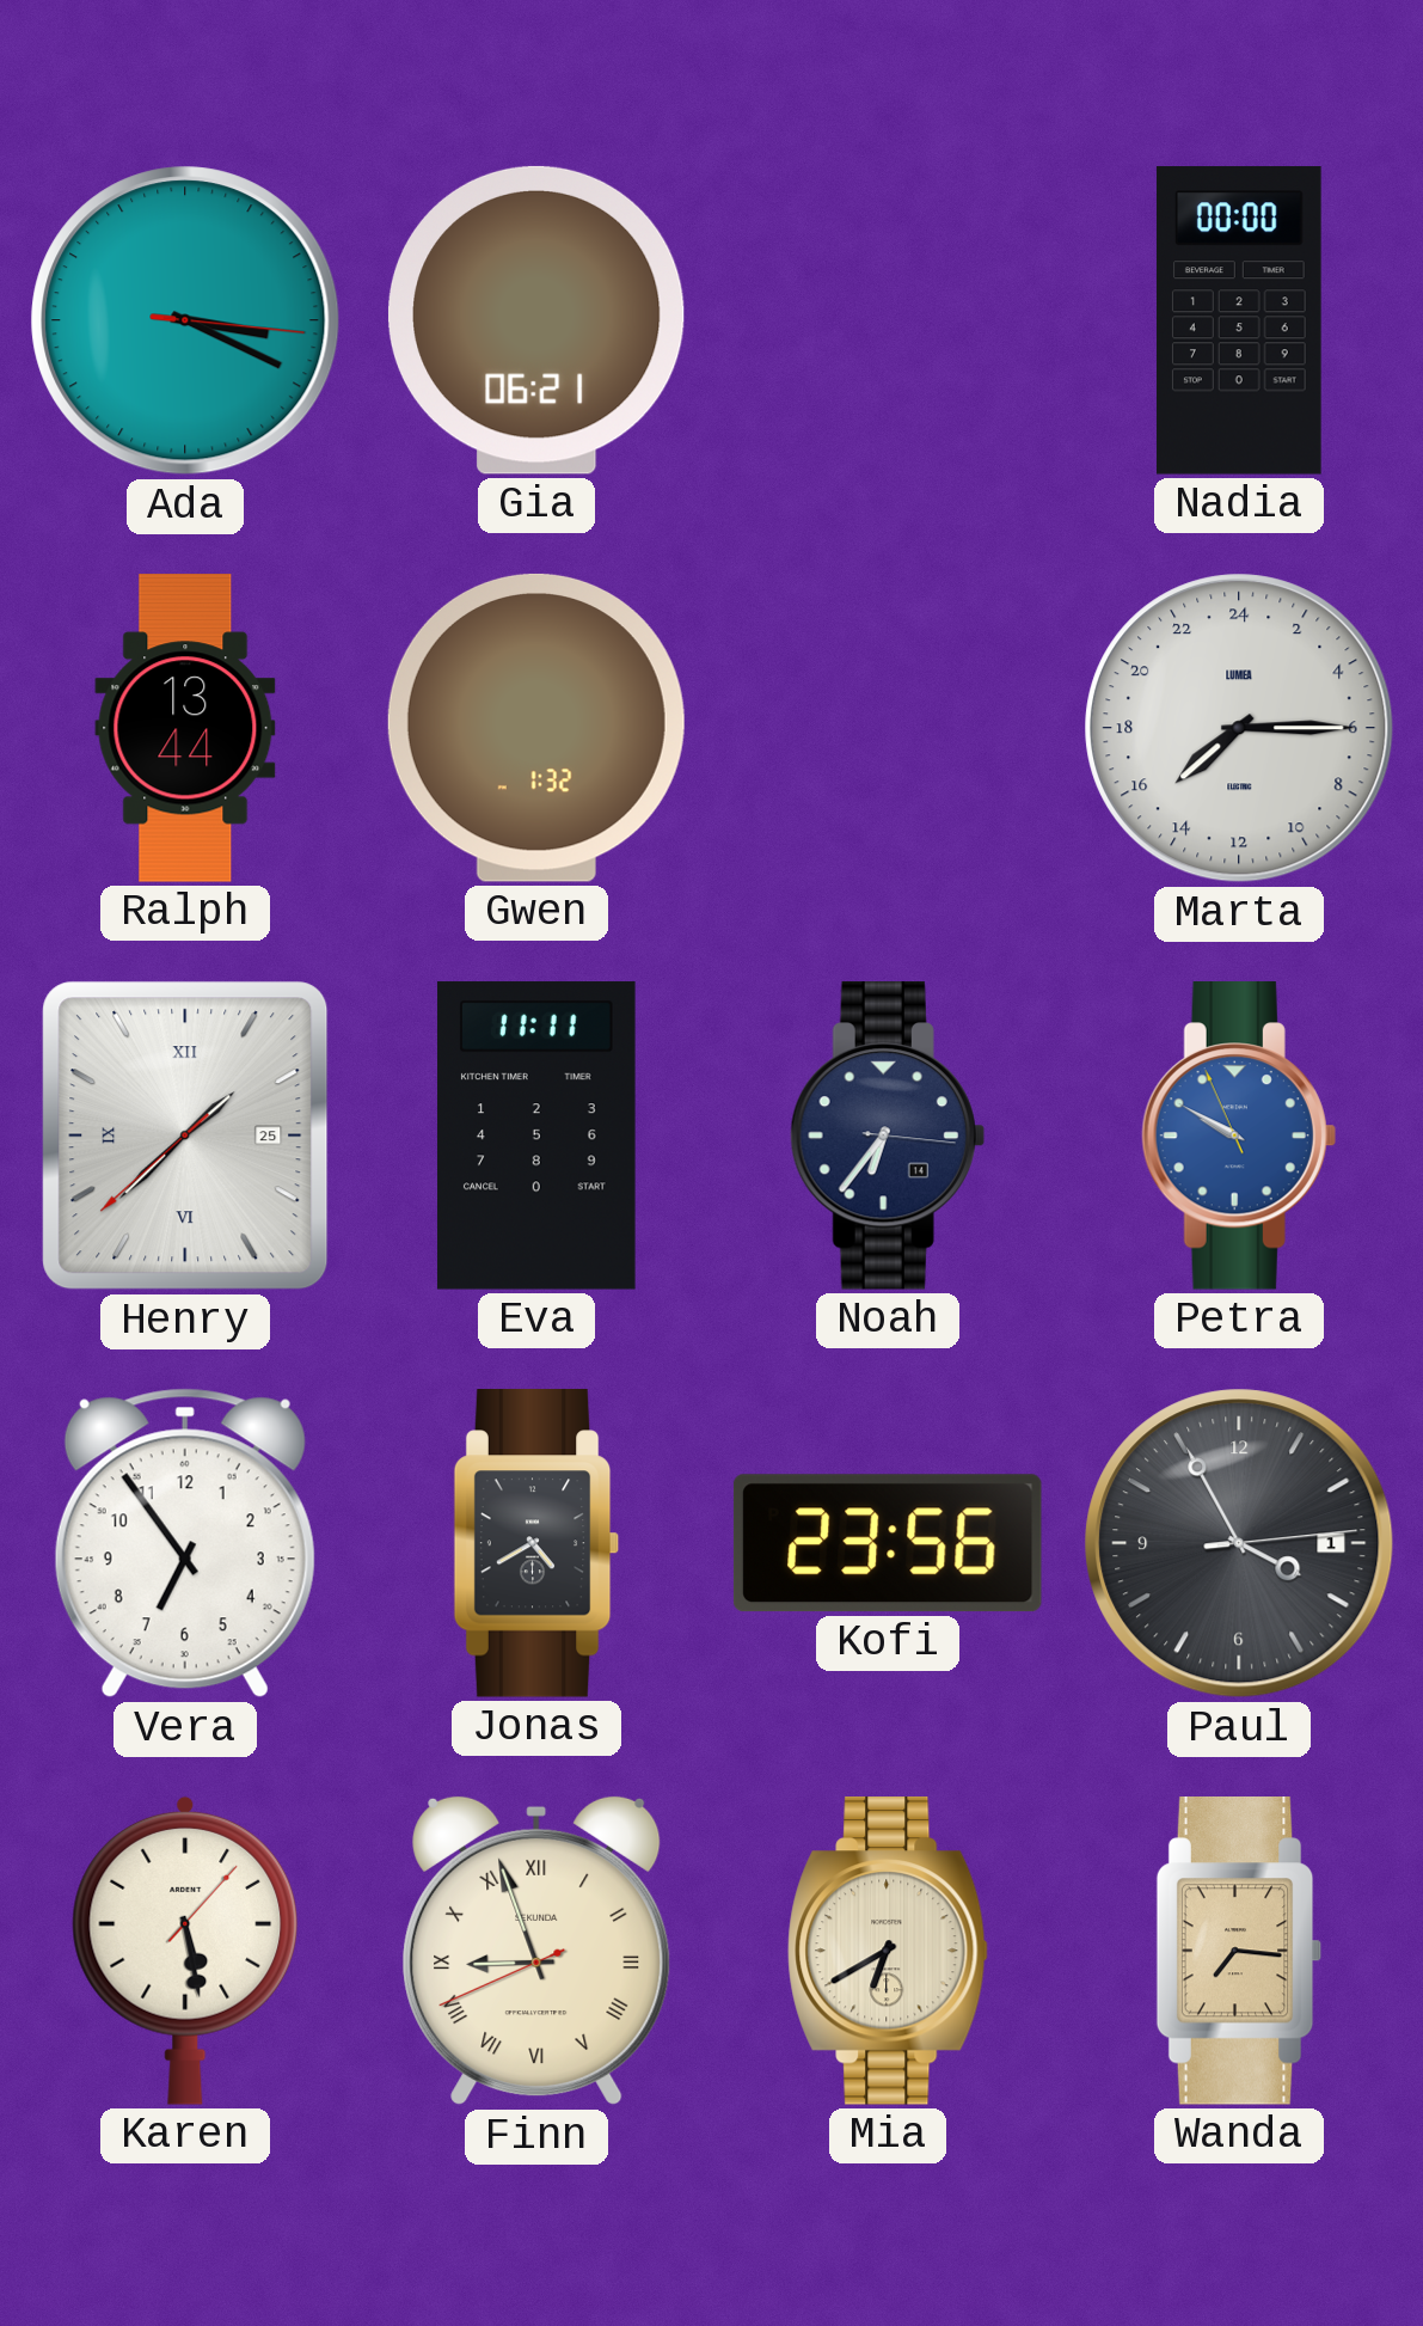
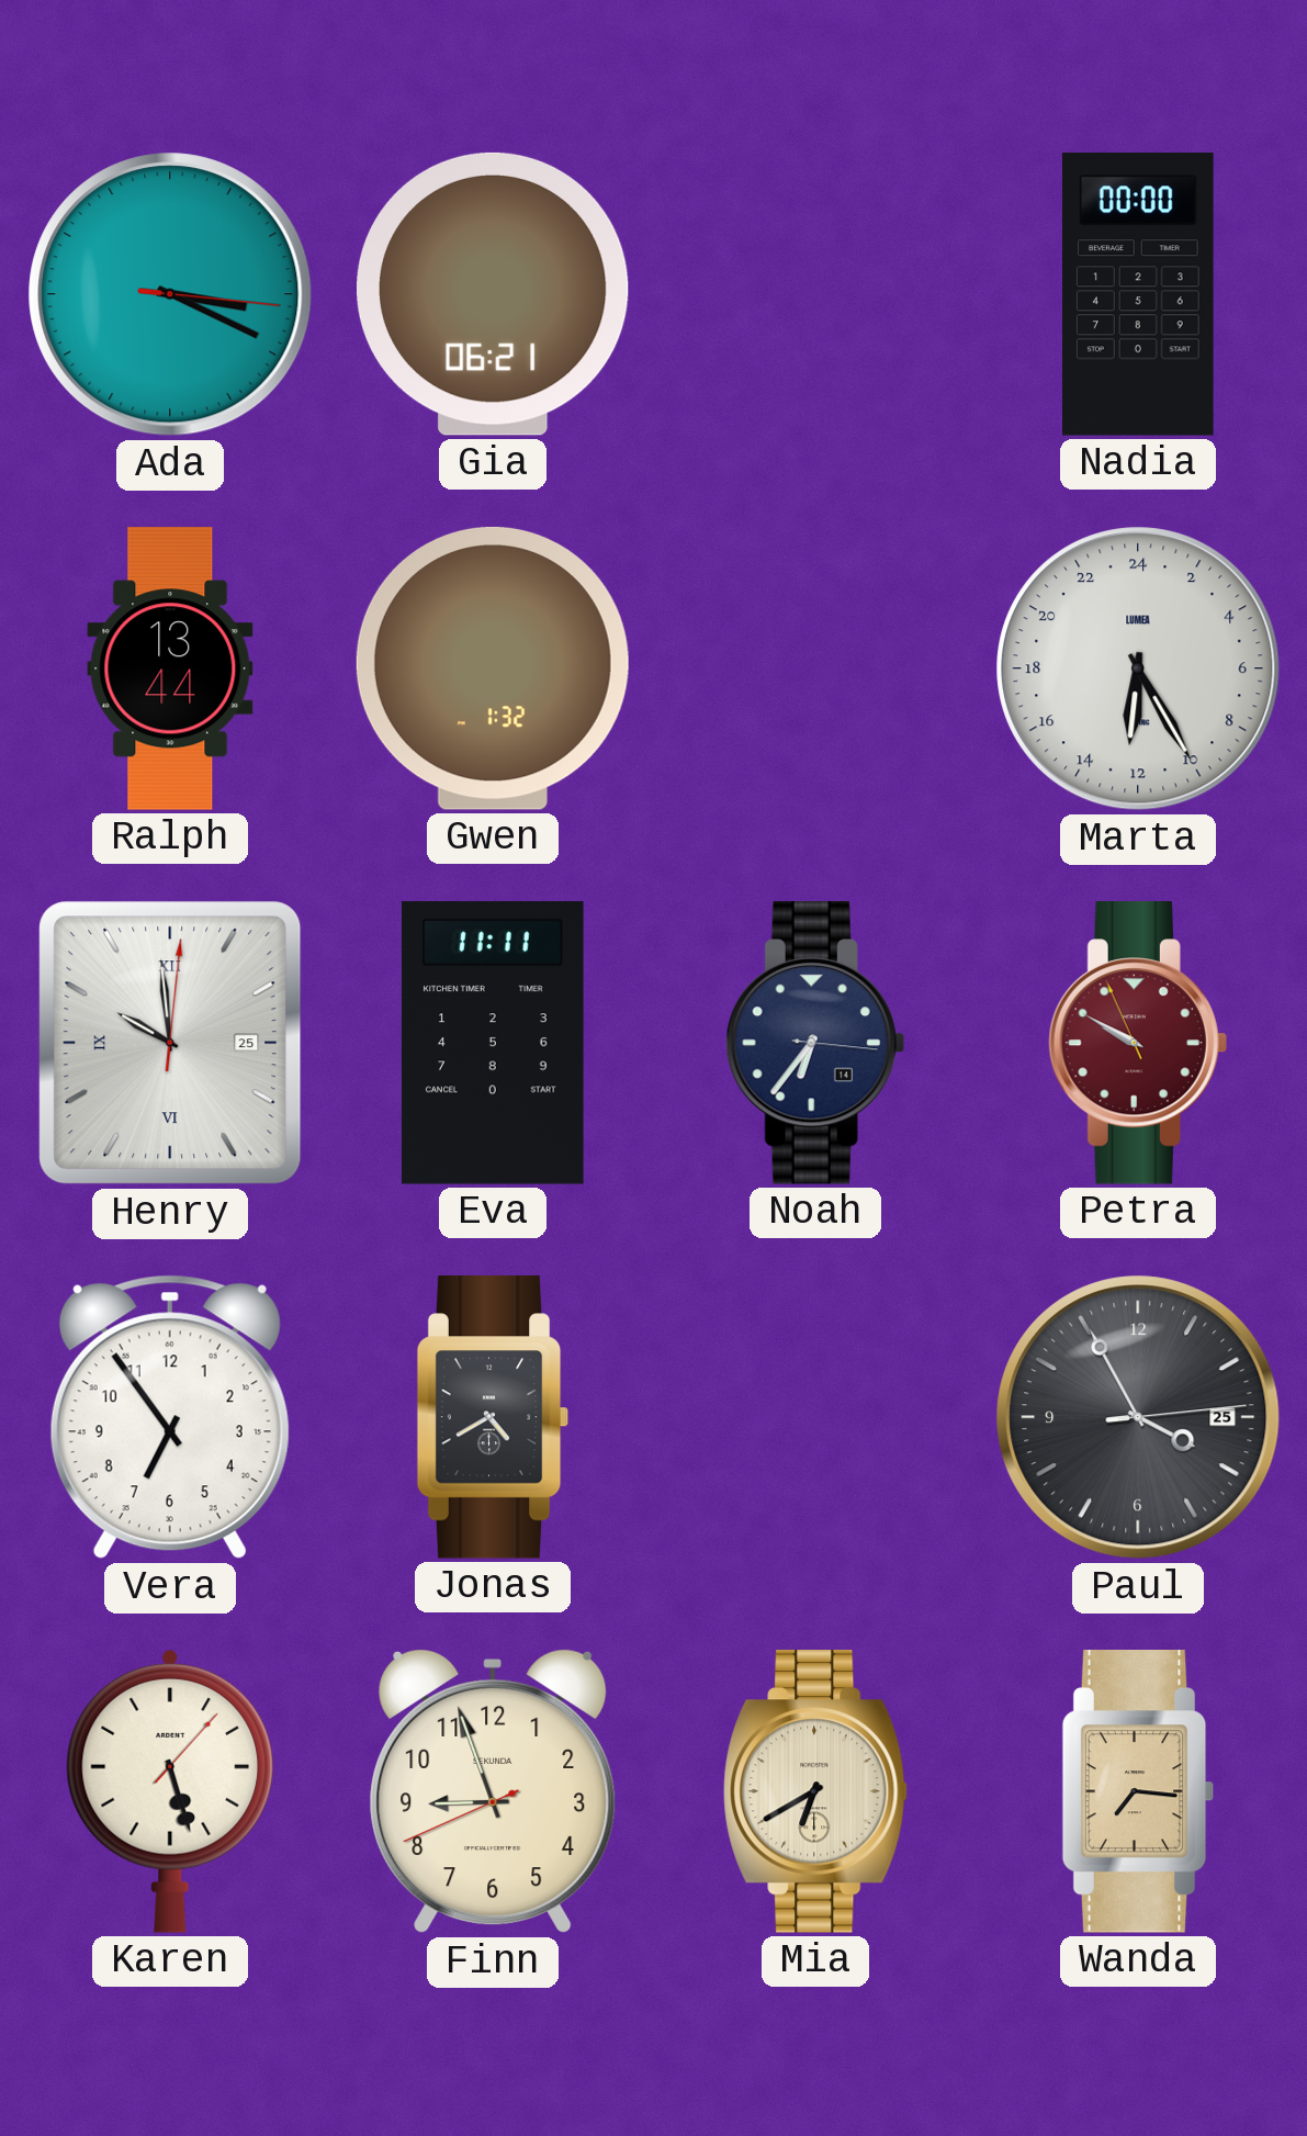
Marta: 15:15 -> 12:25 (1138, 668)
Henry: 1:37 -> 9:59 (170, 1043)
Petra dial: blue -> burgundy (1138, 1044)
Kofi: 23:56 -> none (888, 1543)
Paul date: 1 -> 25 (1138, 1417)
Karen: 5:28 -> 5:27 (170, 1791)
Finn numerals: Roman -> Arabic (493, 1791)
